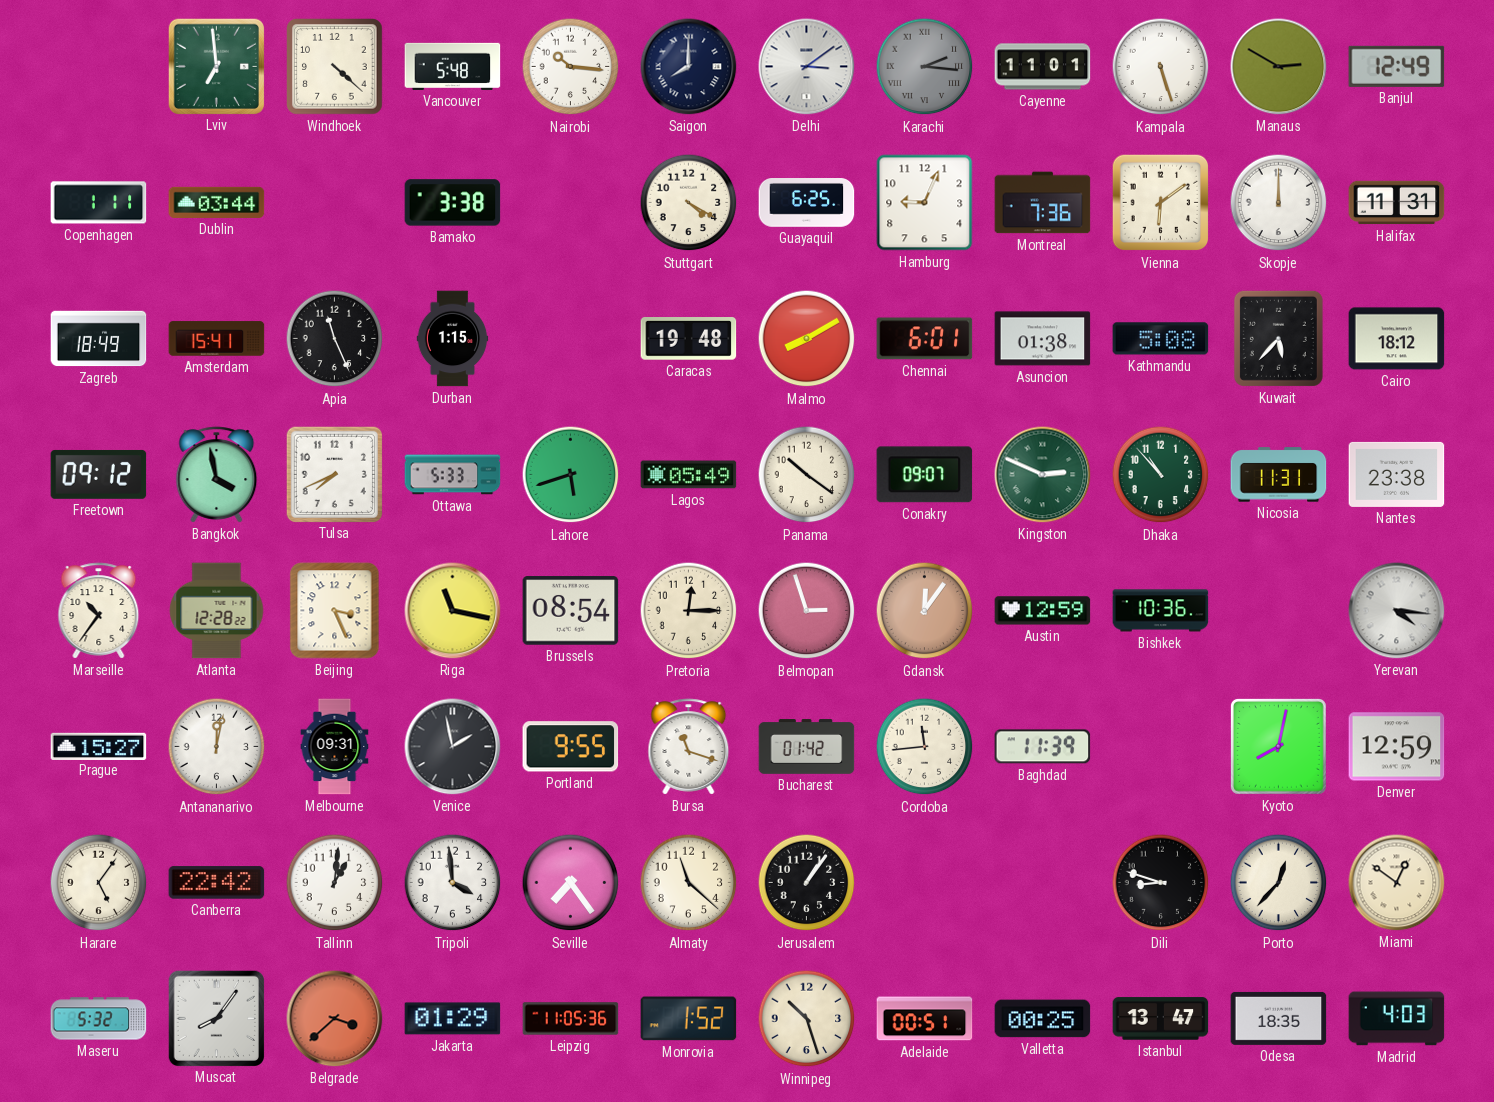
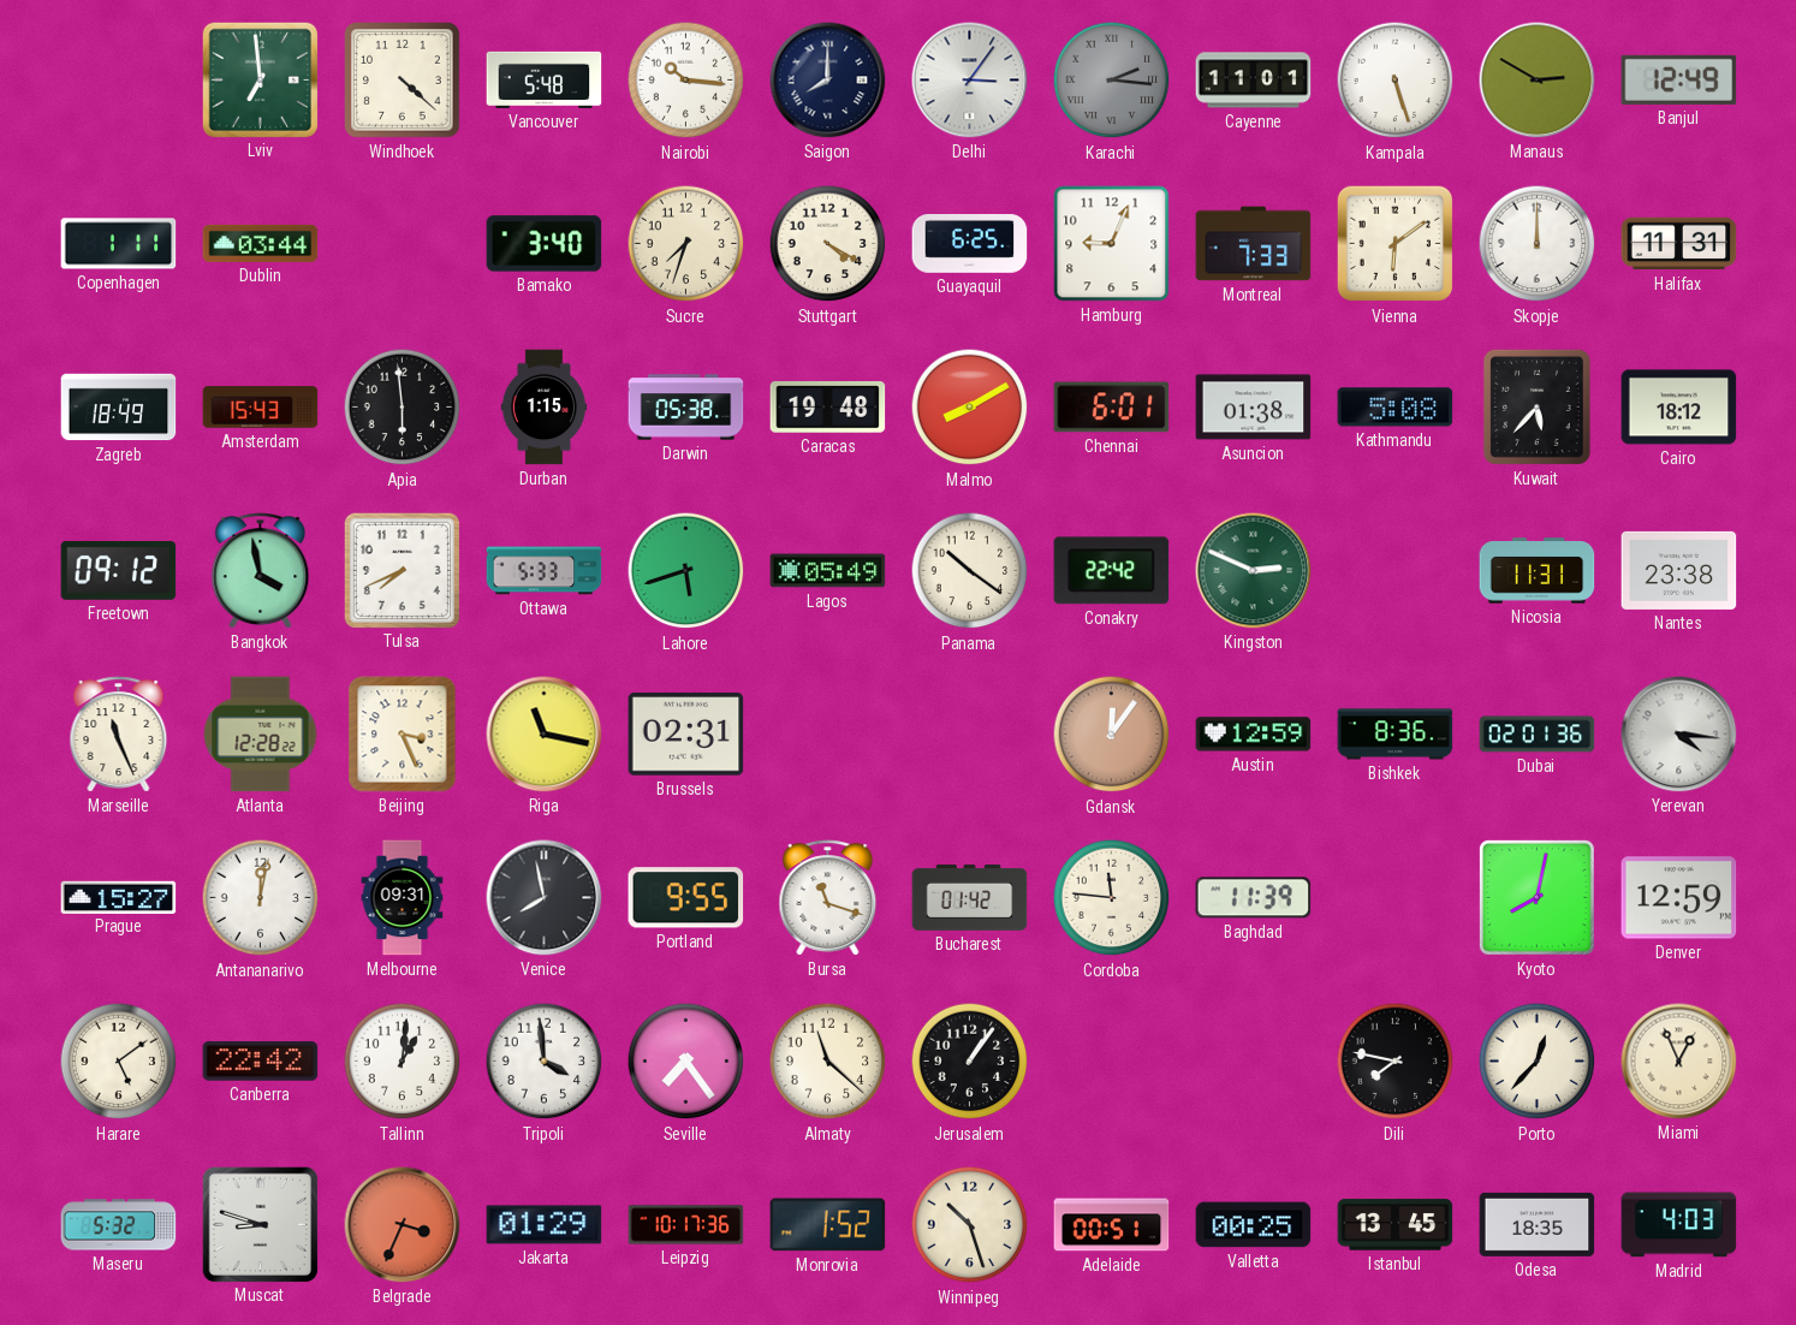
Delhi: 3:09 -> 3:06 (970, 81)
Bamako: 3:38 -> 3:40 (545, 244)
Sucre: none -> 7:33 (686, 244)
Montreal: 7:36 -> 7:33 (1254, 244)
Amsterdam: 15:41 -> 15:43 (261, 408)
Apia: 11:26 -> 5:59 (403, 408)
Darwin: none -> 05:38 (686, 408)
Conakry: 09:07 -> 22:42 (1112, 571)
Dhaka: 10:53 -> none (1161, 475)
Marseille: 10:36 -> 11:26 (119, 735)
Brussels: 08:54 -> 02:31 (686, 735)
Pretoria: 12:15 -> none (689, 611)
Belmopan: 2:57 -> none (807, 611)
Bishkek: 10:36 -> 8:36 (1396, 735)
Dubai: none -> 02:01 (1538, 735)
Venice: 1:58 -> 7:58 (545, 898)
Cordoba: 11:44 -> 11:46 (1112, 898)
Harare: 5:06 -> 5:09 (119, 1062)
Dili: 8:48 -> 7:47 (1396, 1062)
Miami: 12:51 -> 12:56 (1679, 1062)
Muscat: 8:06 -> 8:48 (260, 1224)
Belgrade: 3:38 -> 3:34 (403, 1225)
Leipzig: 11:05 -> 10:17 (686, 1225)
Istanbul: 13:47 -> 13:45 (1396, 1225)
